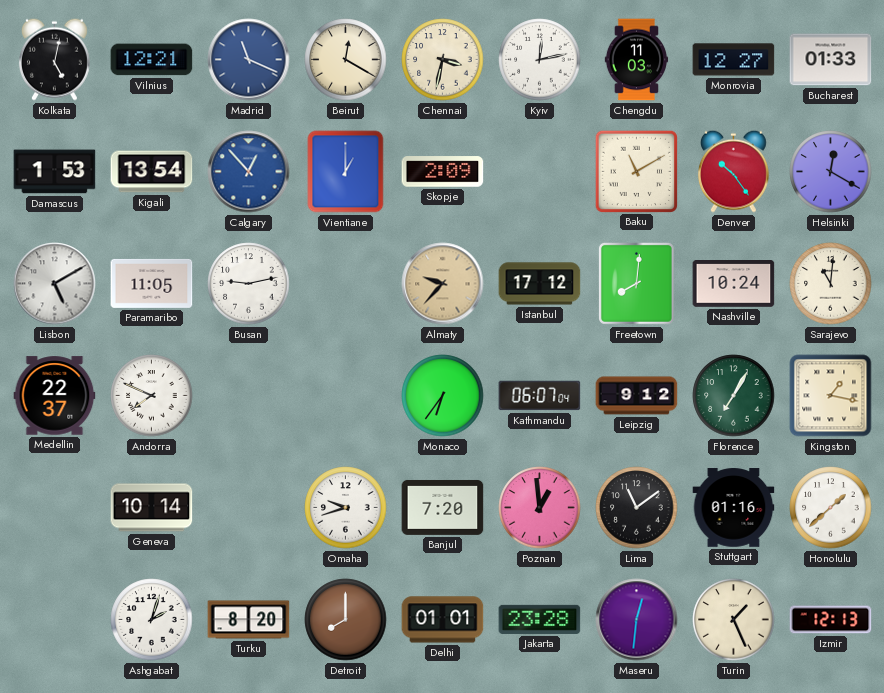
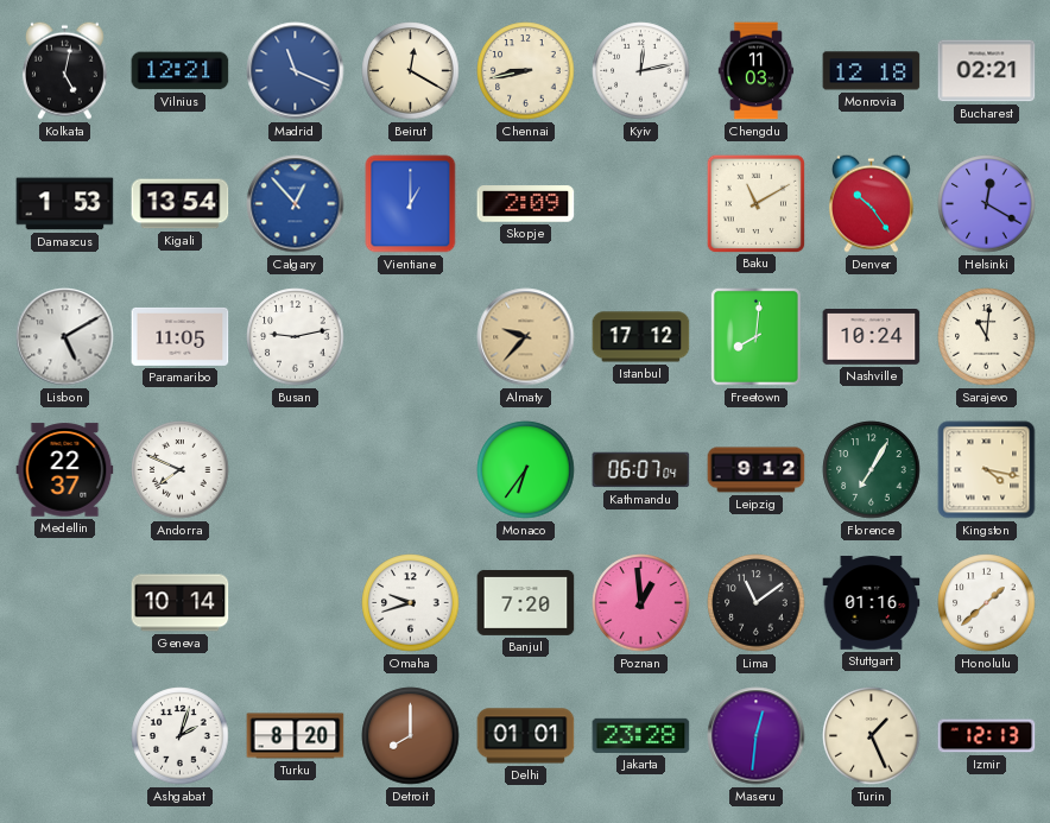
Chennai: 3:32 -> 8:43 (526, 71)
Monrovia: 12:27 -> 12:18 (872, 71)
Bucharest: 01:33 -> 02:21 (987, 71)
Kingston: 1:17 -> 4:17 (987, 470)
